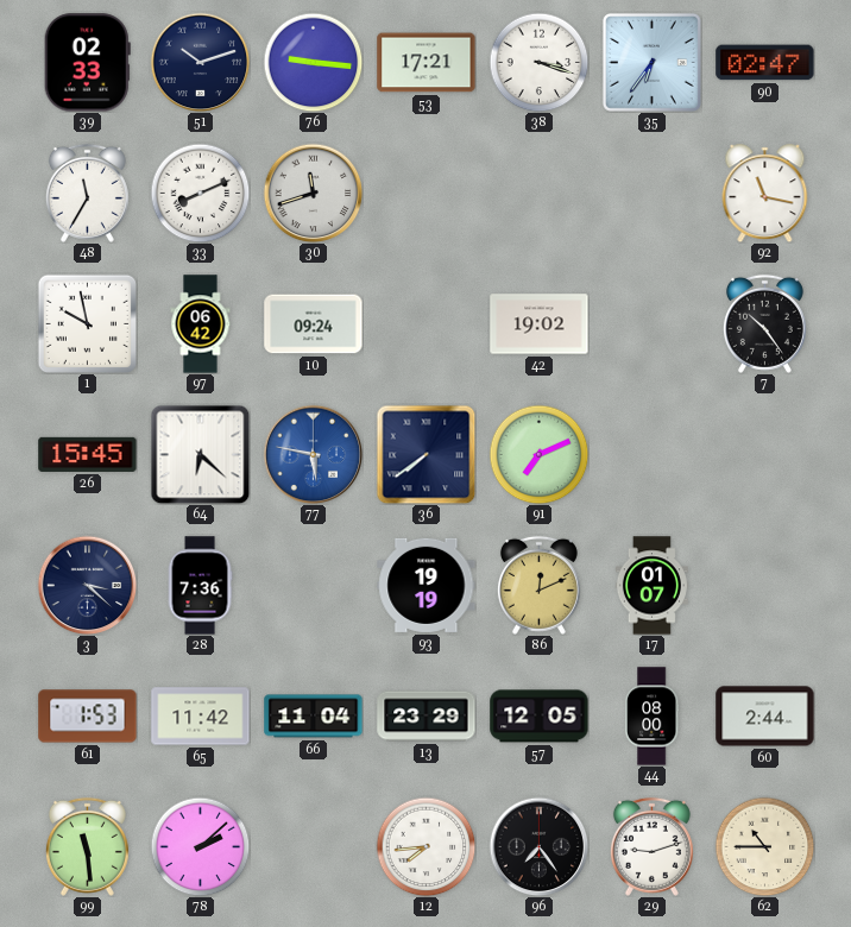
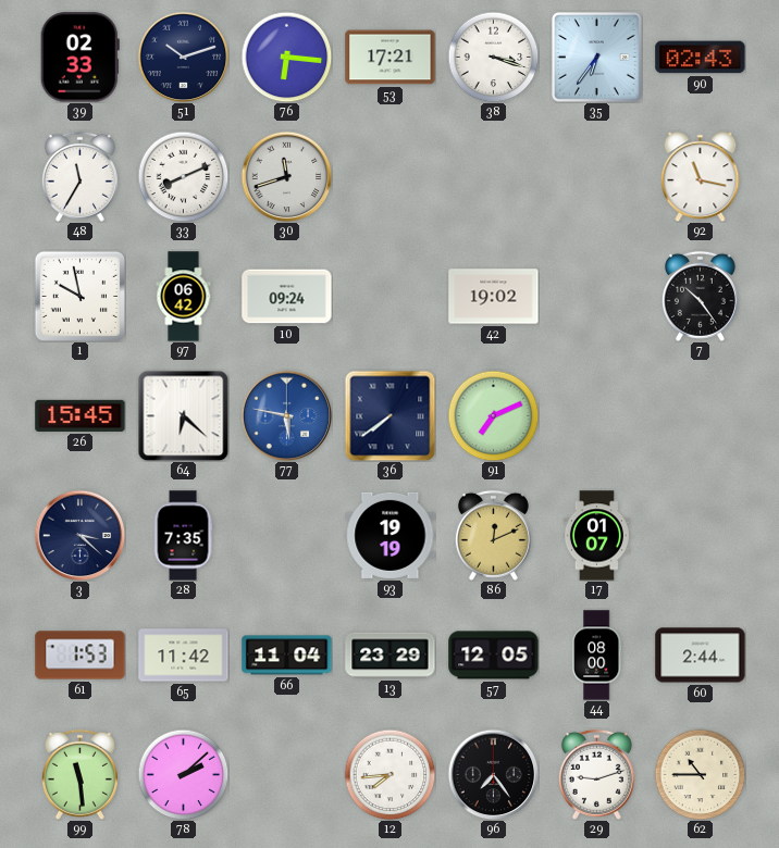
76: 9:16 -> 6:16 (286, 57)
90: 02:47 -> 02:43 (701, 58)
28: 7:36 -> 7:35 (183, 536)
